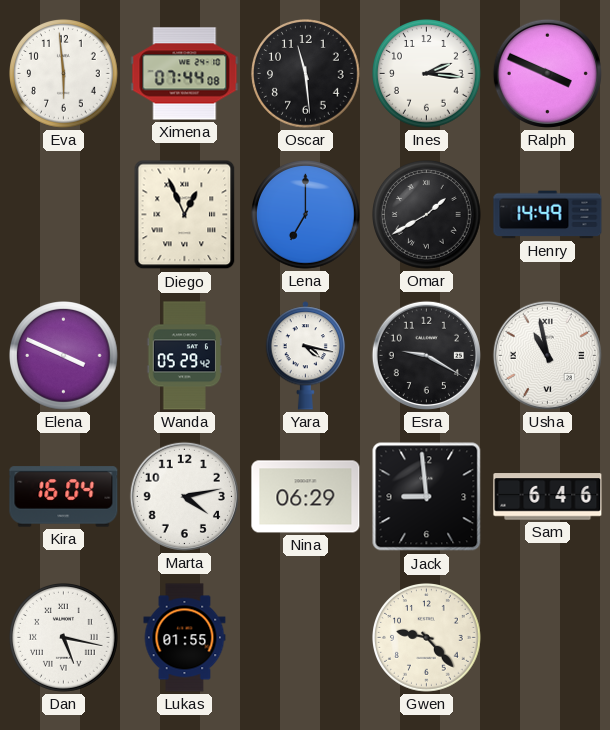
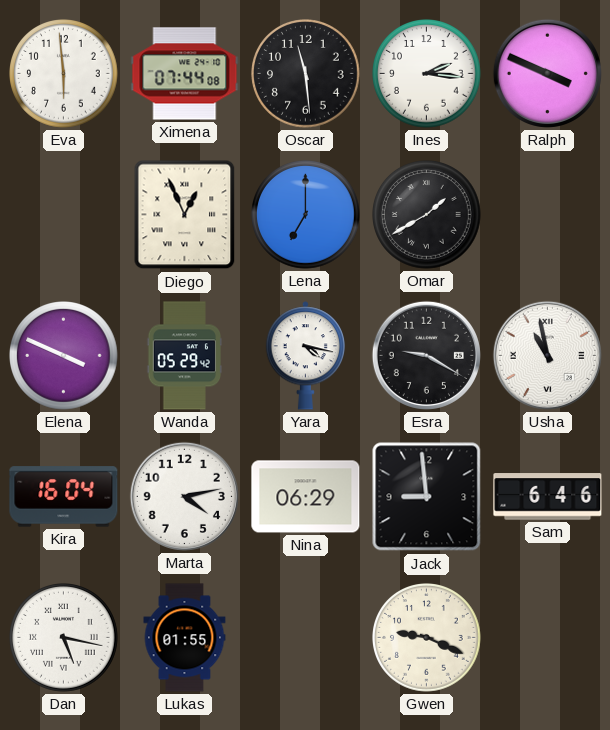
Henry: 14:49 -> none (548, 215)
Gwen: 9:23 -> 9:19 (427, 638)
